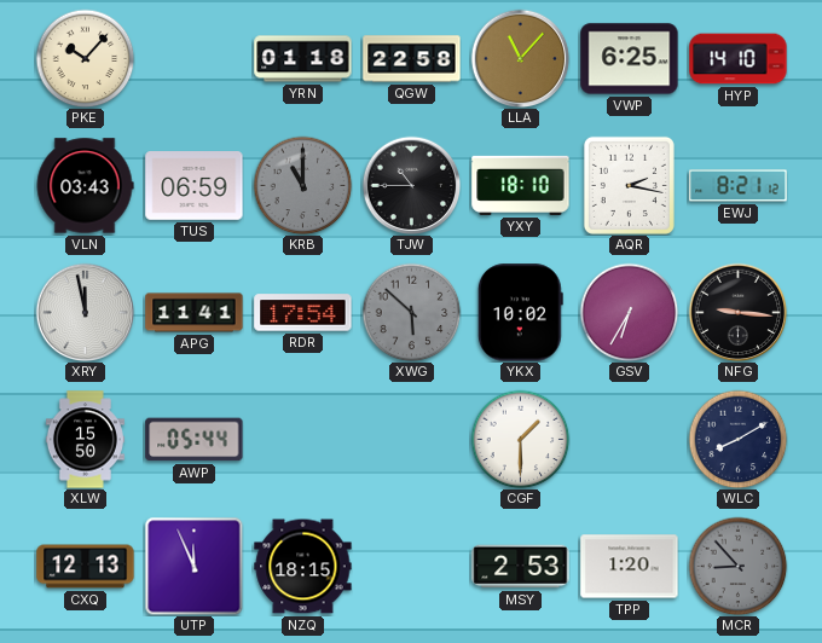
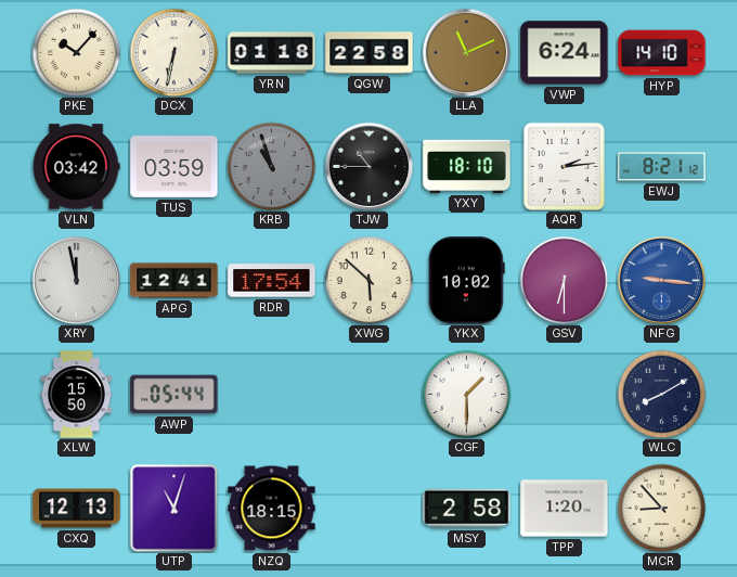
DCX: none -> 6:32 (173, 52)
LLA: 11:07 -> 11:11 (466, 52)
VWP: 6:25 -> 6:24 (565, 53)
VLN: 03:43 -> 03:42 (76, 167)
TUS: 06:59 -> 03:59 (174, 167)
KRB: 11:00 -> 10:57 (271, 166)
AQR: 2:17 -> 2:14 (564, 166)
APG: 11:41 -> 12:41 (174, 281)
XWG dial: grey -> cream (368, 280)
GSV: 6:35 -> 6:30 (564, 280)
NFG dial: black -> blue (661, 280)
UTP: 11:56 -> 11:03 (173, 508)
MSY: 2:53 -> 2:58 (467, 509)
MCR dial: grey -> cream (661, 508)
